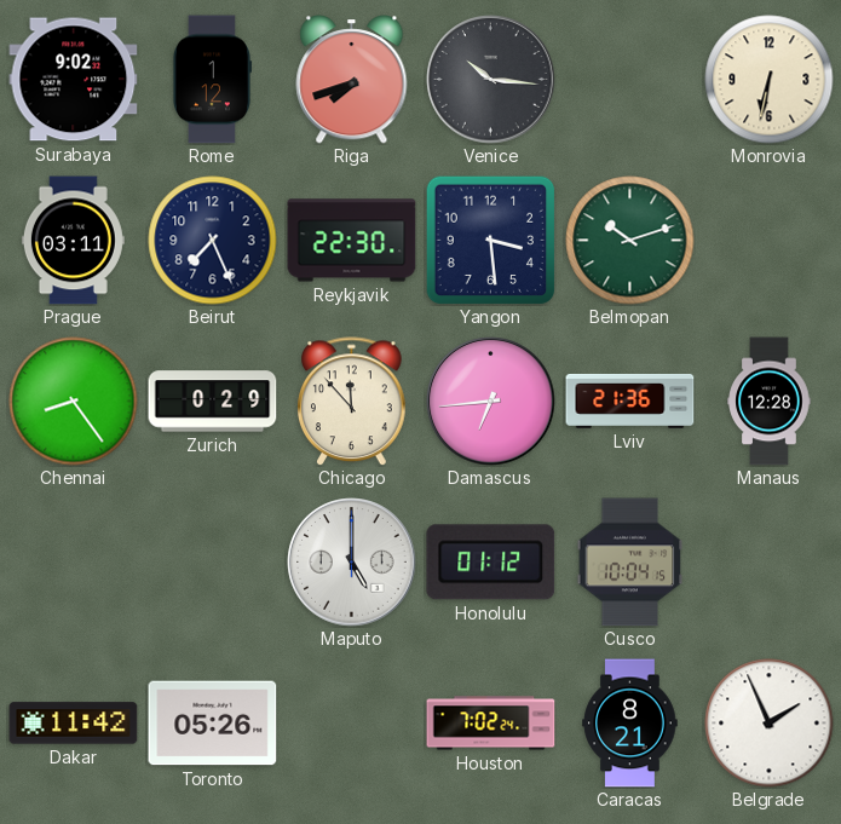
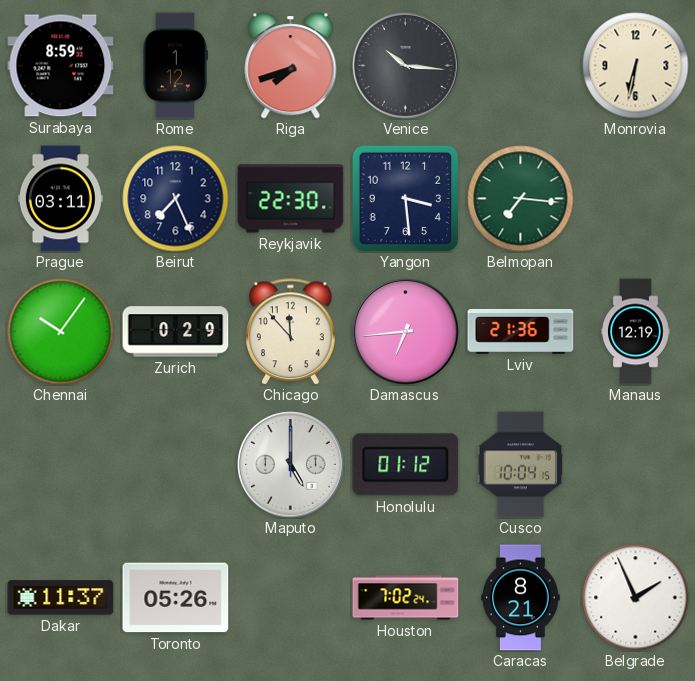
Surabaya: 9:02 -> 8:59 (61, 66)
Belmopan: 10:12 -> 7:16 (521, 199)
Chennai: 8:24 -> 10:06 (61, 332)
Manaus: 12:28 -> 12:19 (636, 332)
Dakar: 11:42 -> 11:37 (61, 598)
